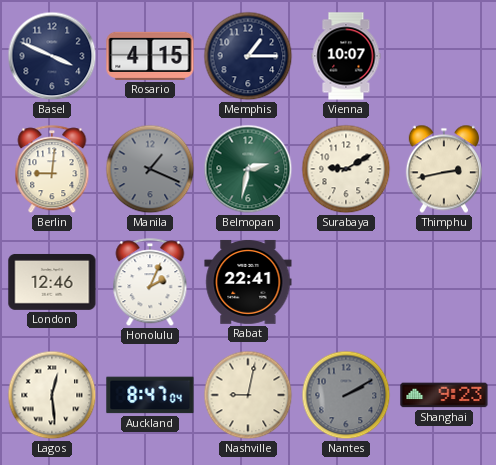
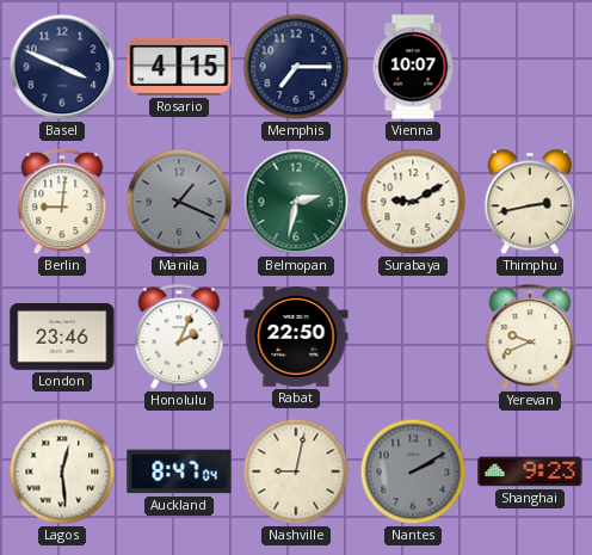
Memphis: 1:15 -> 7:15 (296, 67)
London: 12:46 -> 23:46 (62, 337)
Rabat: 22:41 -> 22:50 (296, 337)
Yerevan: none -> 9:41 (530, 338)
